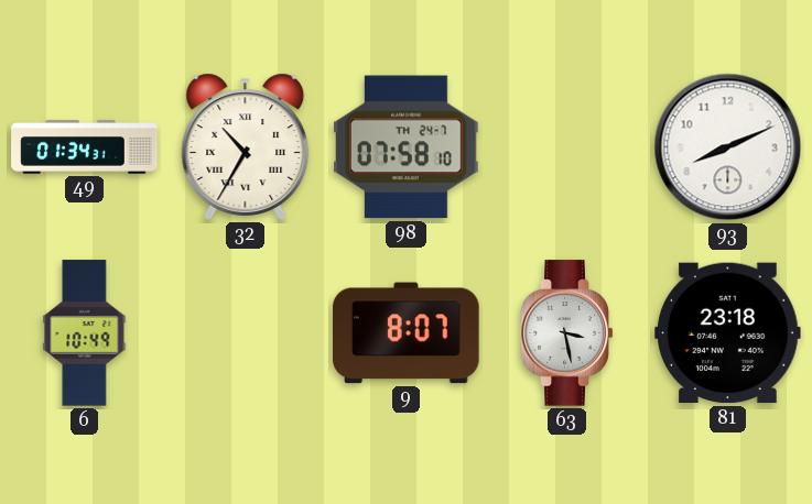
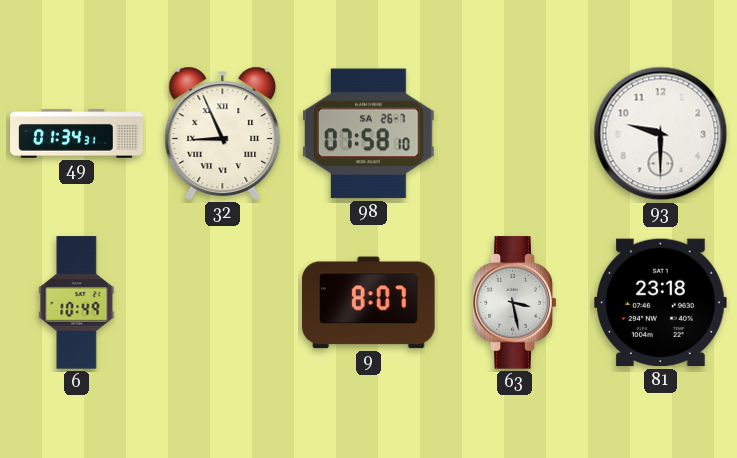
32: 10:35 -> 8:56 (223, 133)
98 date: TH 24-7 -> SA 26-7 (369, 134)
93: 8:11 -> 9:30 (661, 134)
